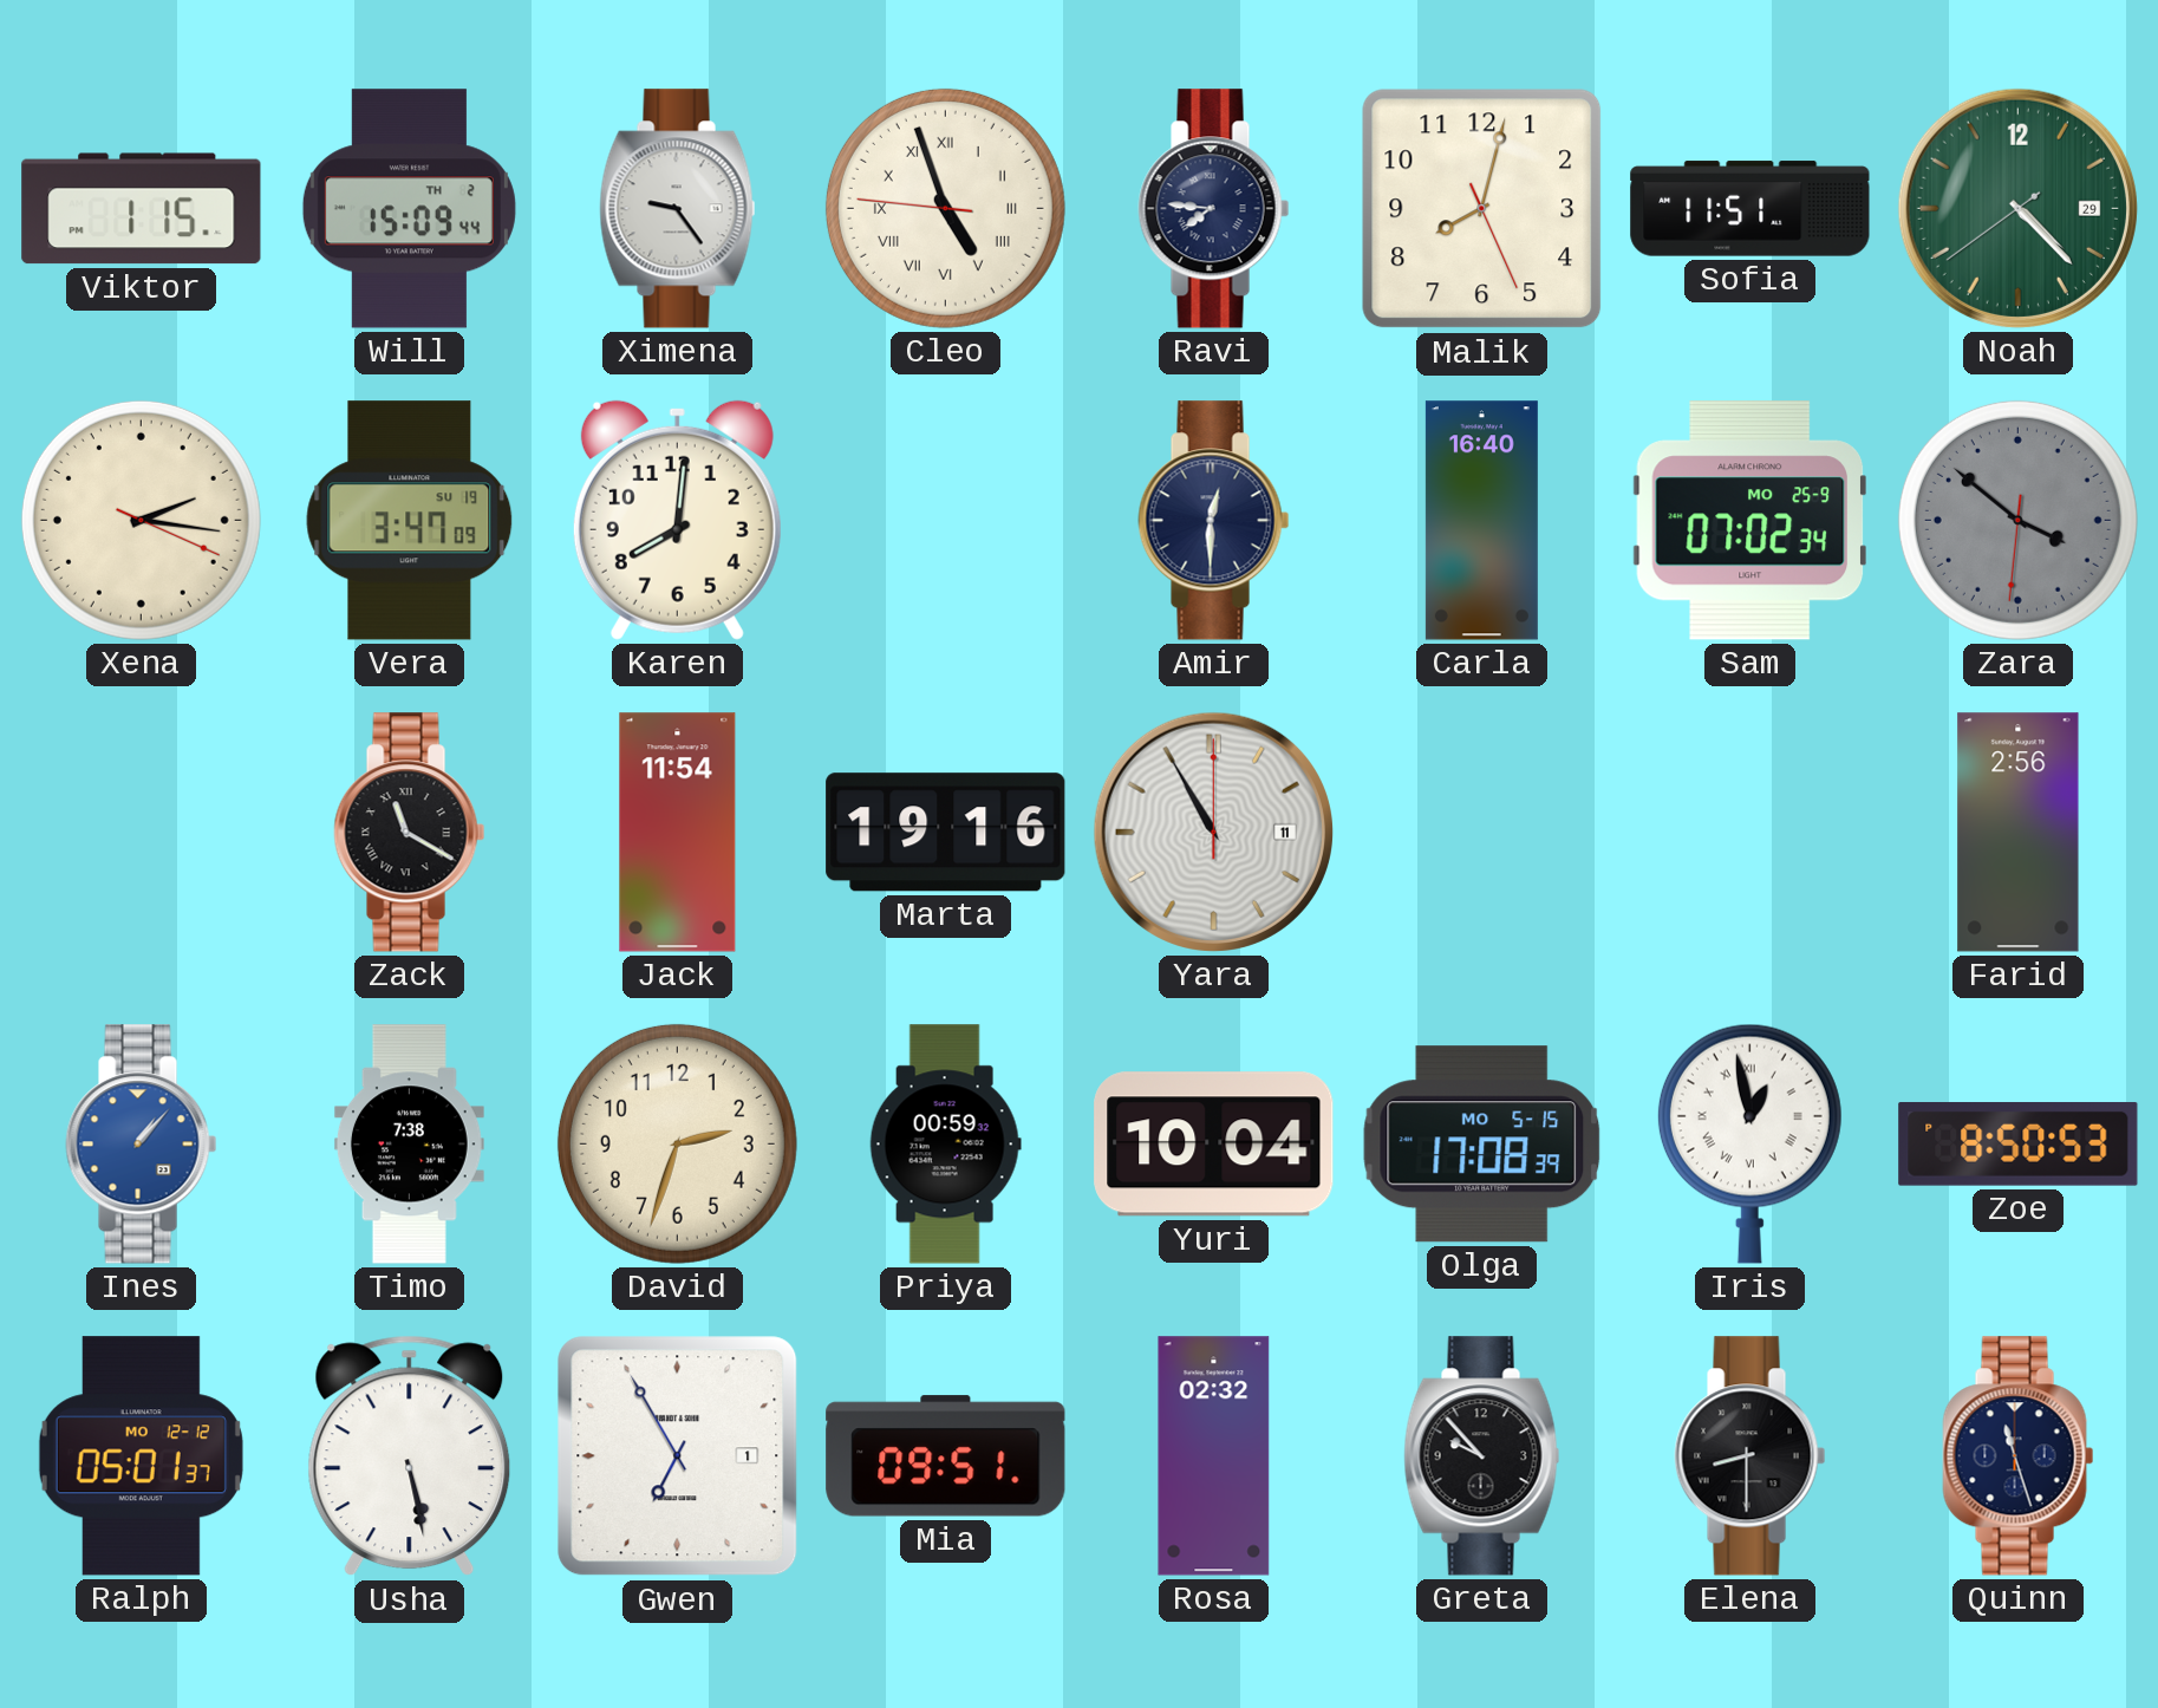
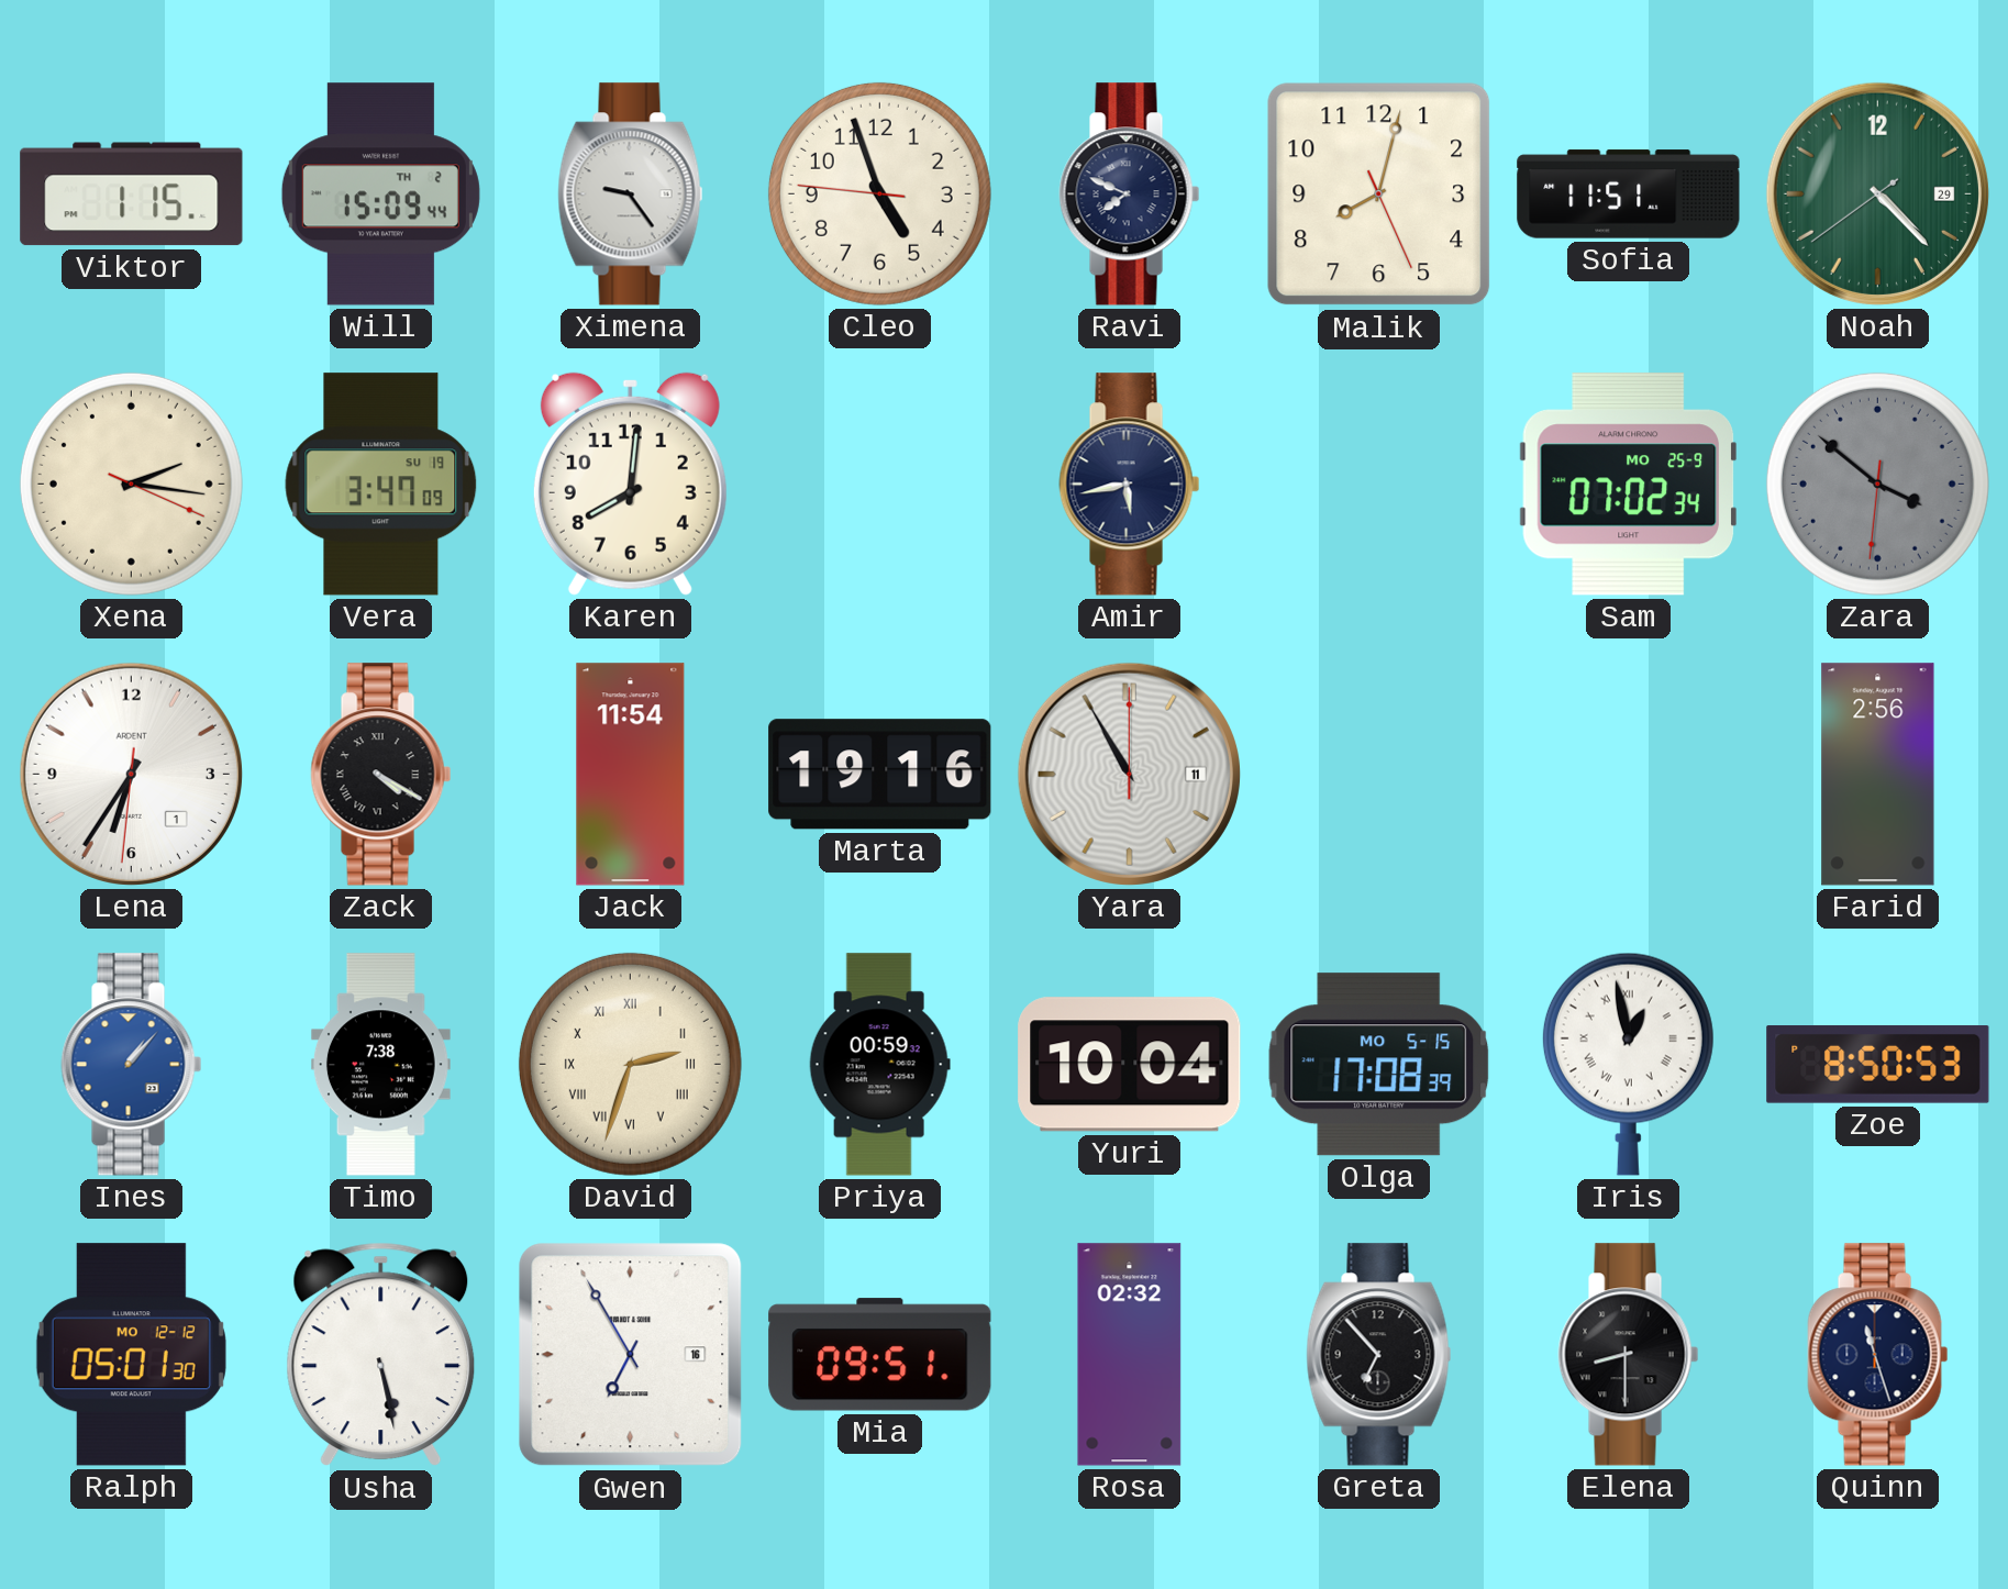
Cleo numerals: Roman -> Arabic (879, 193)
Ravi: 7:46 -> 7:49 (1130, 195)
Amir: 12:30 -> 5:43 (1130, 485)
Carla: 16:40 -> none (1481, 521)
Lena: none -> 6:35 (131, 774)
Zack: 11:20 -> 4:20 (381, 775)
David numerals: Arabic -> Roman (630, 1064)
Ralph: 05:01:37 -> 05:01:30 (131, 1355)
Gwen date: 1 -> 16 (631, 1355)
Greta: 9:53 -> 6:53 (1379, 1355)
